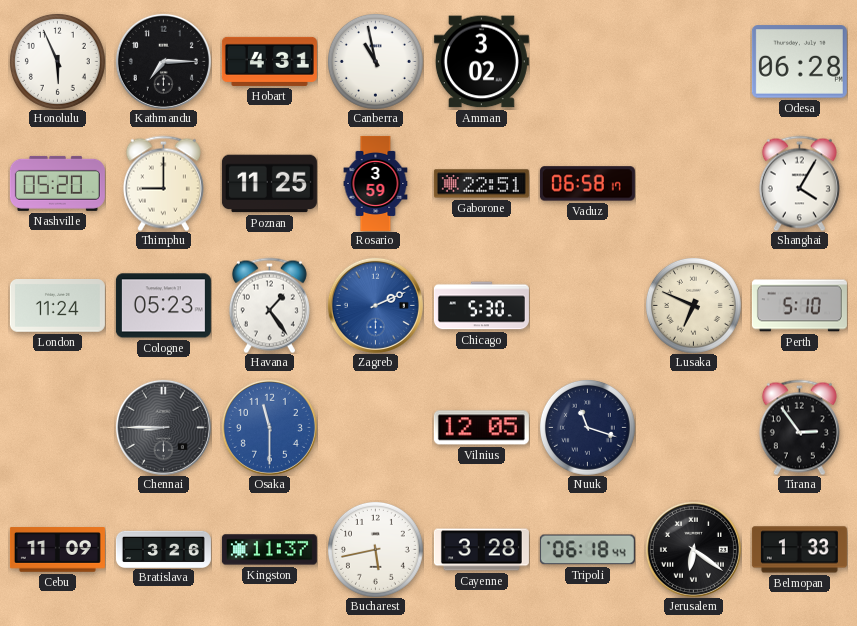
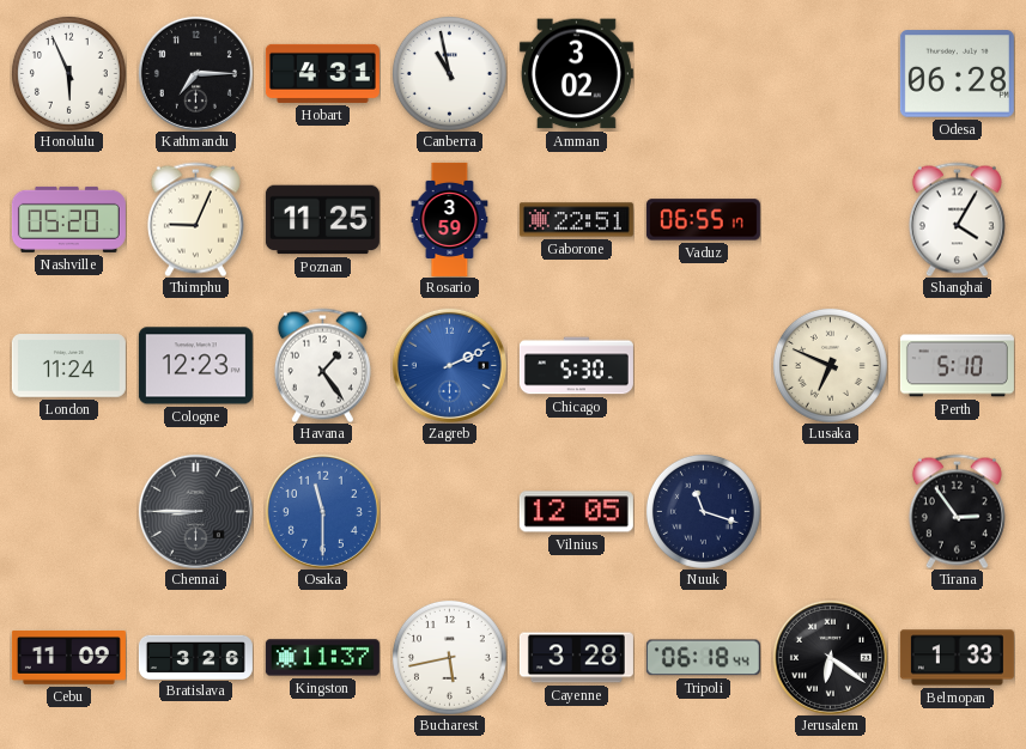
Thimphu: 9:00 -> 9:04 (195, 219)
Vaduz: 06:58 -> 06:55 (703, 220)
Cologne: 05:23 -> 12:23 (195, 366)
